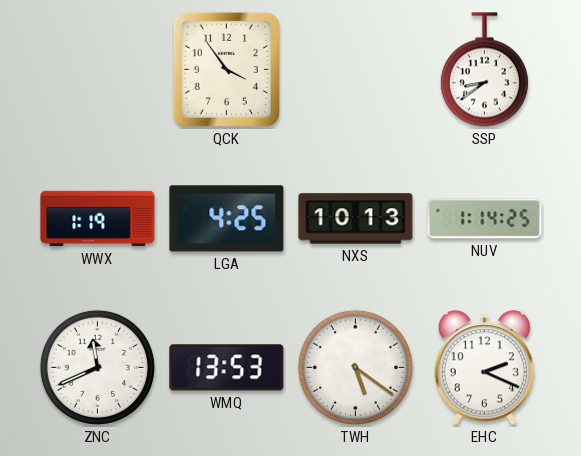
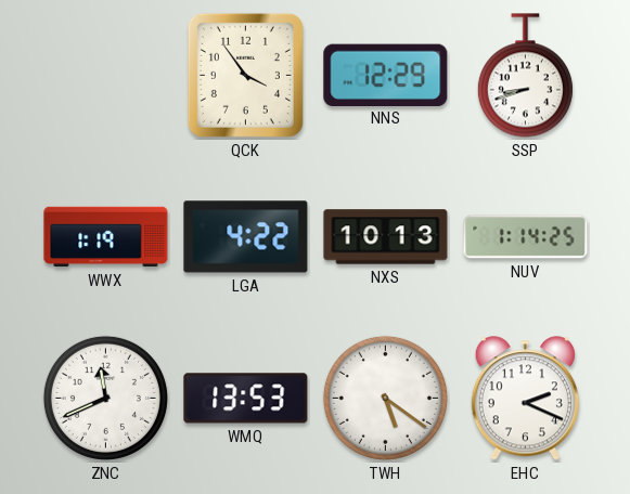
NNS: none -> 12:29 (386, 75)
SSP: 8:39 -> 8:42 (525, 76)
LGA: 4:25 -> 4:22 (246, 237)
